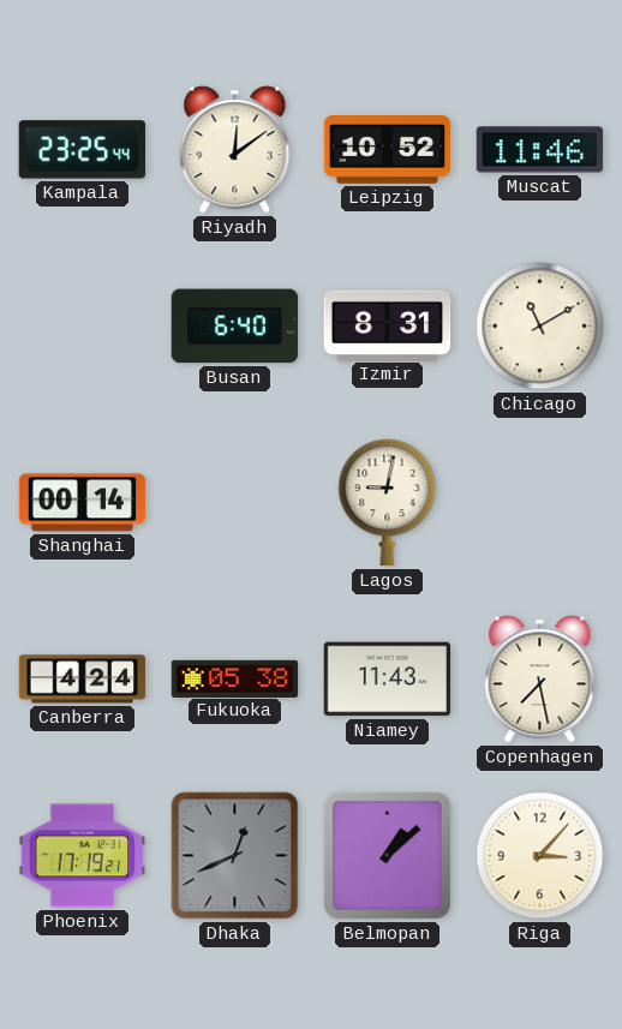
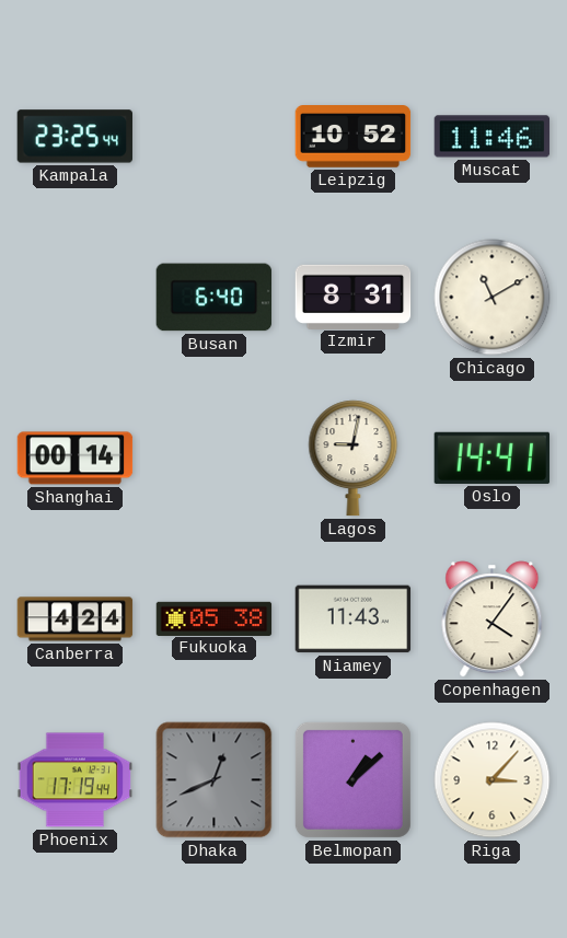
Riyadh: 12:09 -> none (235, 150)
Oslo: none -> 14:41 (493, 458)
Copenhagen: 7:28 -> 4:06 (493, 619)
Phoenix: 17:19:21 -> 17:19:44 (76, 780)
